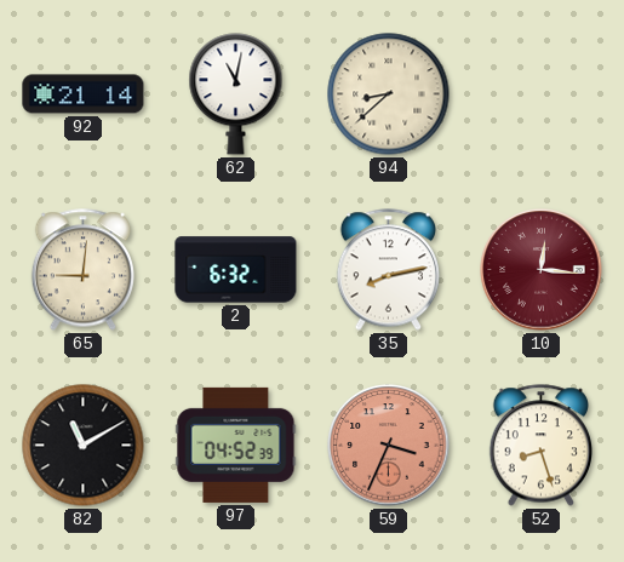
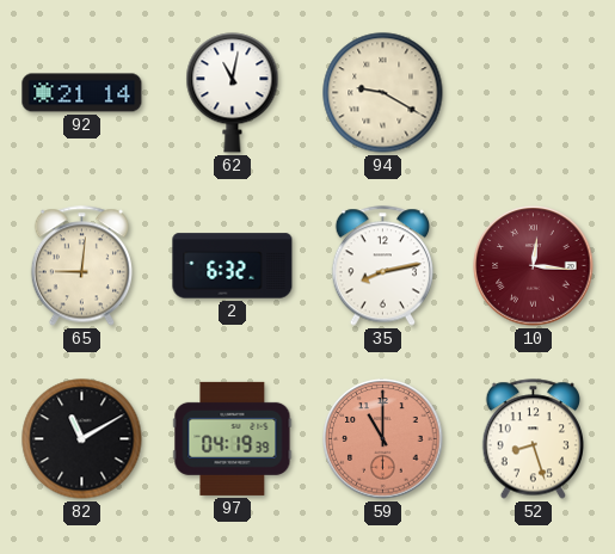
94: 8:38 -> 9:20 (383, 93)
97: 04:52 -> 04:19 (233, 438)
59: 3:34 -> 11:00 (383, 439)
